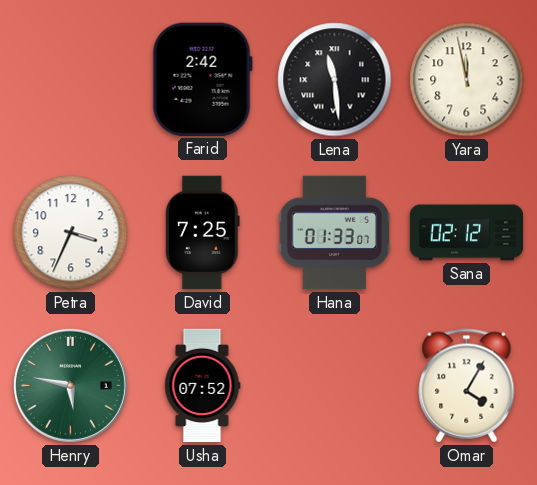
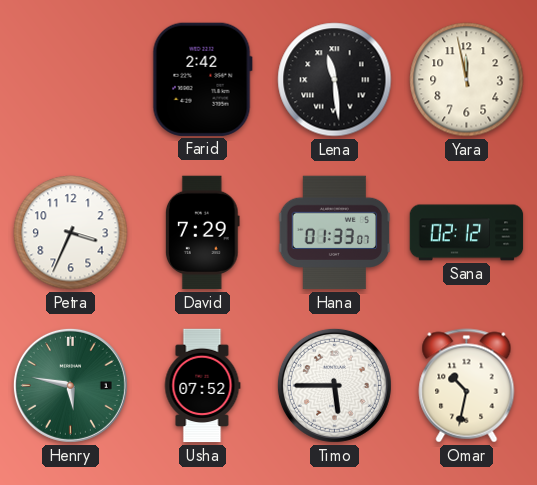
David: 7:25 -> 7:29 (203, 233)
Timo: none -> 5:45 (334, 385)
Omar: 4:05 -> 10:32 (467, 386)
